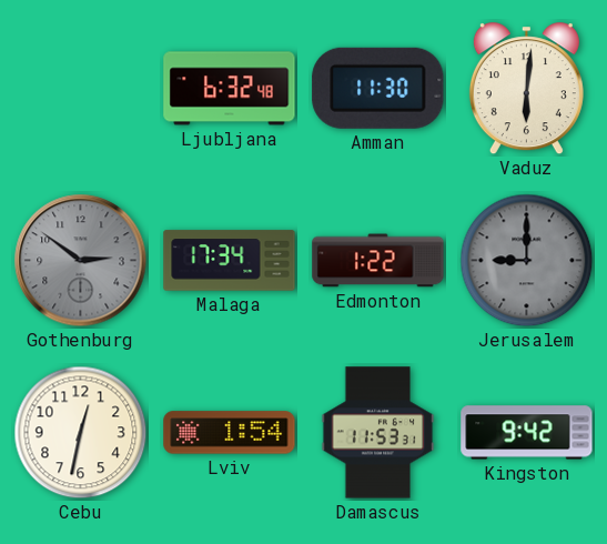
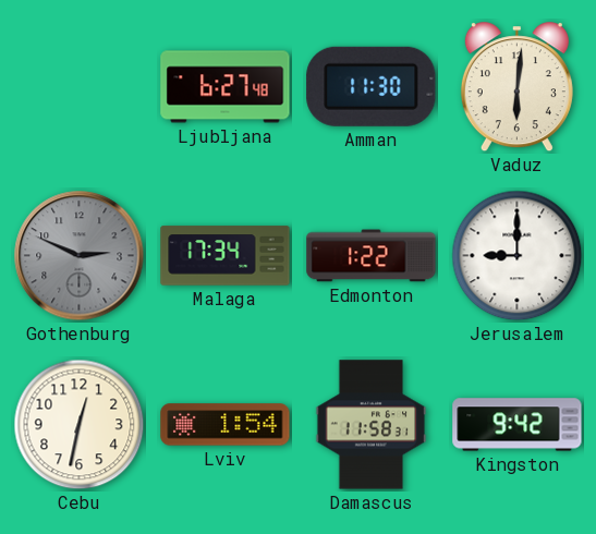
Ljubljana: 6:32 -> 6:27 (226, 87)
Gothenburg: 2:51 -> 2:49 (80, 256)
Jerusalem dial: grey -> white (518, 256)
Damascus: 11:53 -> 11:58 (372, 425)
